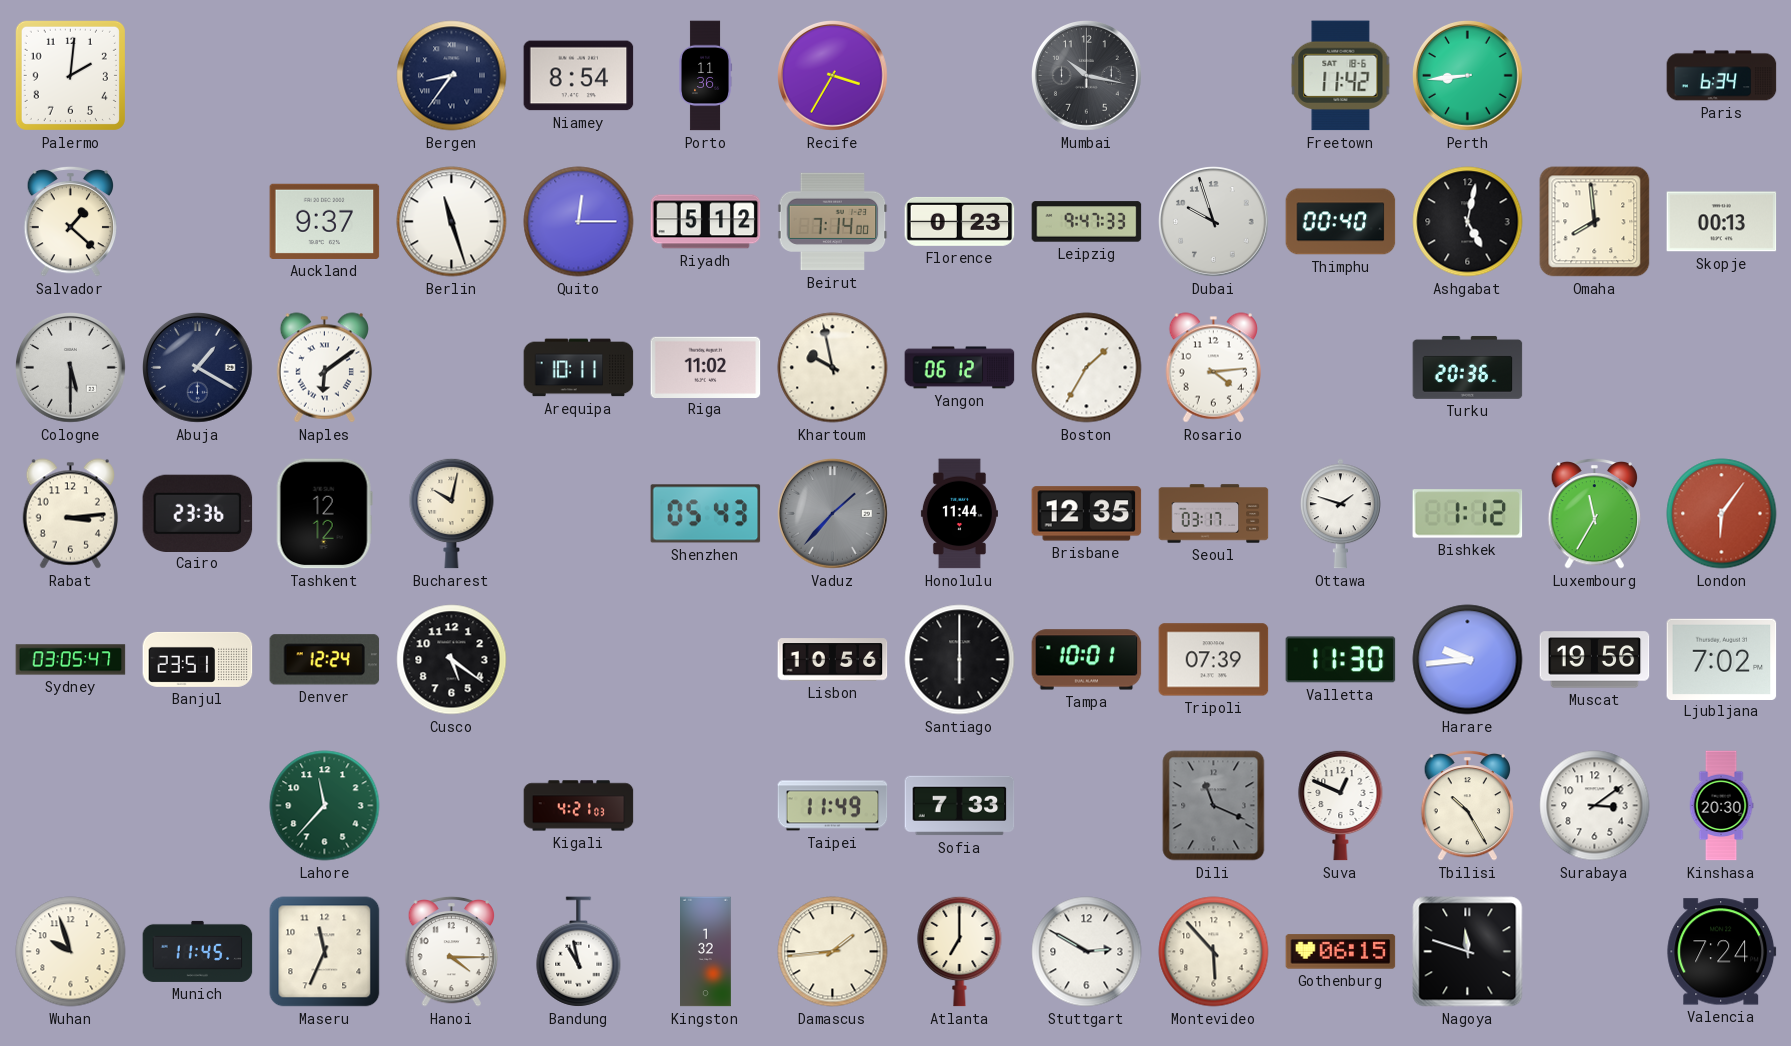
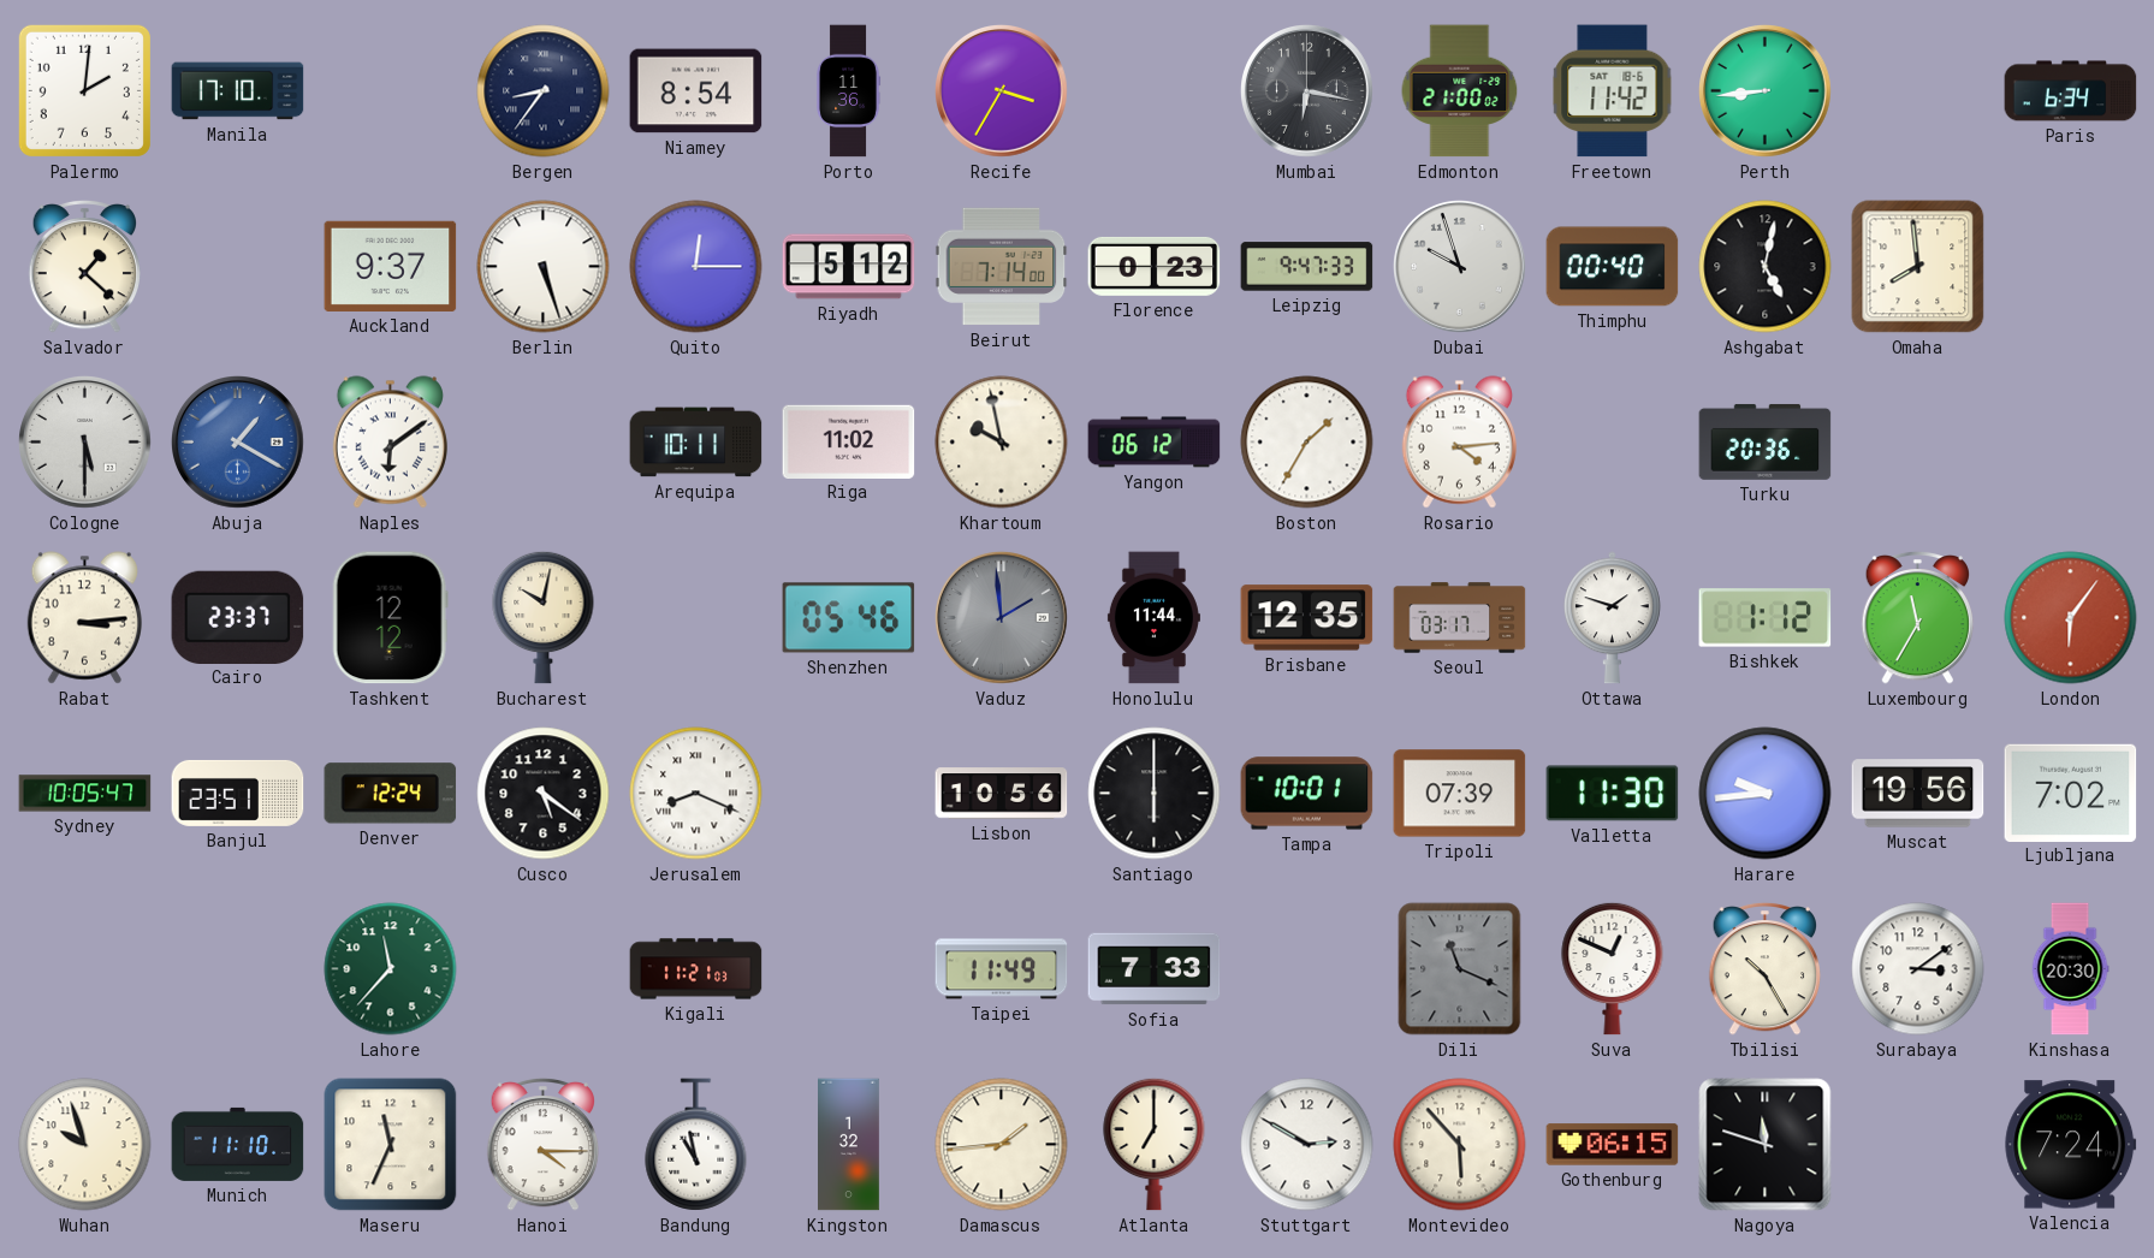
Manila: none -> 17:10 (238, 91)
Mumbai: 10:17 -> 6:17 (1307, 91)
Edmonton: none -> 21:00 (1460, 91)
Berlin: 11:27 -> 5:27 (544, 267)
Skopje: 00:13 -> none (1722, 222)
Abuja dial: navy -> blue (238, 443)
Cairo: 23:36 -> 23:37 (238, 617)
Shenzhen: 05:43 -> 05:46 (849, 618)
Vaduz: 1:37 -> 1:59 (1002, 618)
Sydney: 03:05 -> 10:05 (85, 794)
Jerusalem: none -> 8:19 (696, 794)
Kigali: 4:21 -> 11:21 (696, 969)
Munich: 11:45 -> 11:10 (238, 1144)
